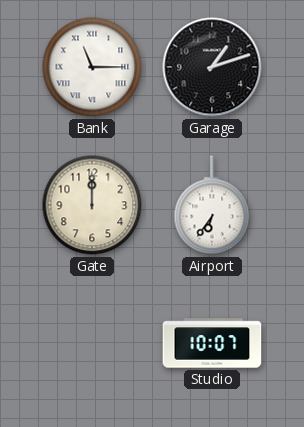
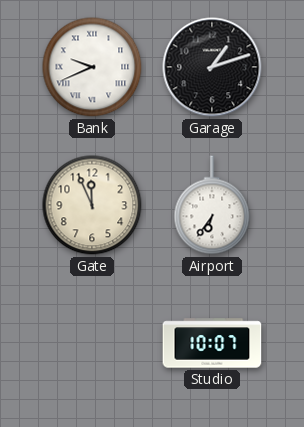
Bank: 11:15 -> 9:41 (92, 67)
Gate: 12:00 -> 11:56 (92, 205)
